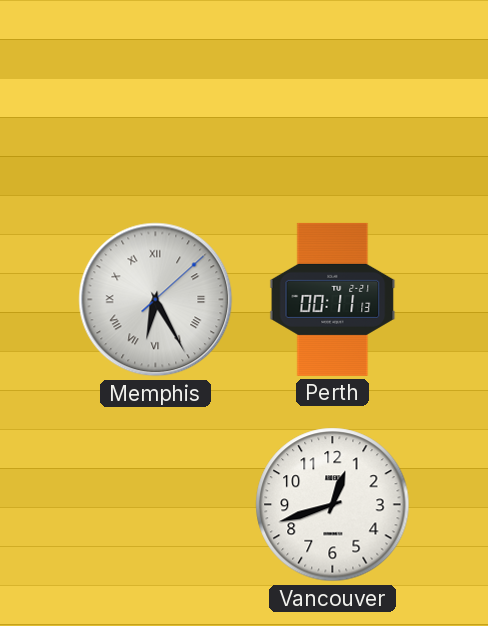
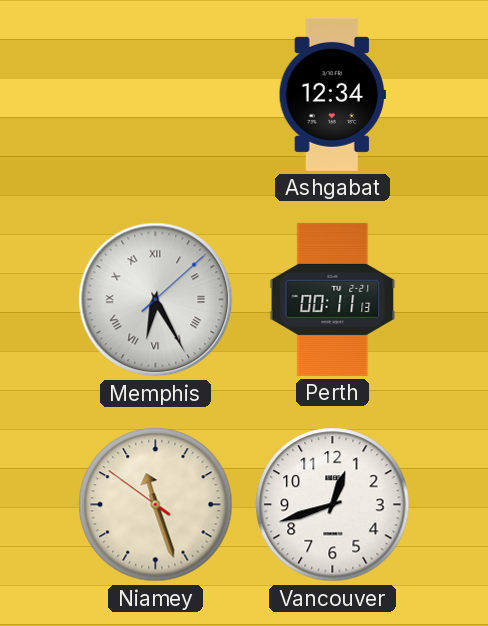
Ashgabat: none -> 12:34 (332, 94)
Niamey: none -> 11:26 (156, 505)
